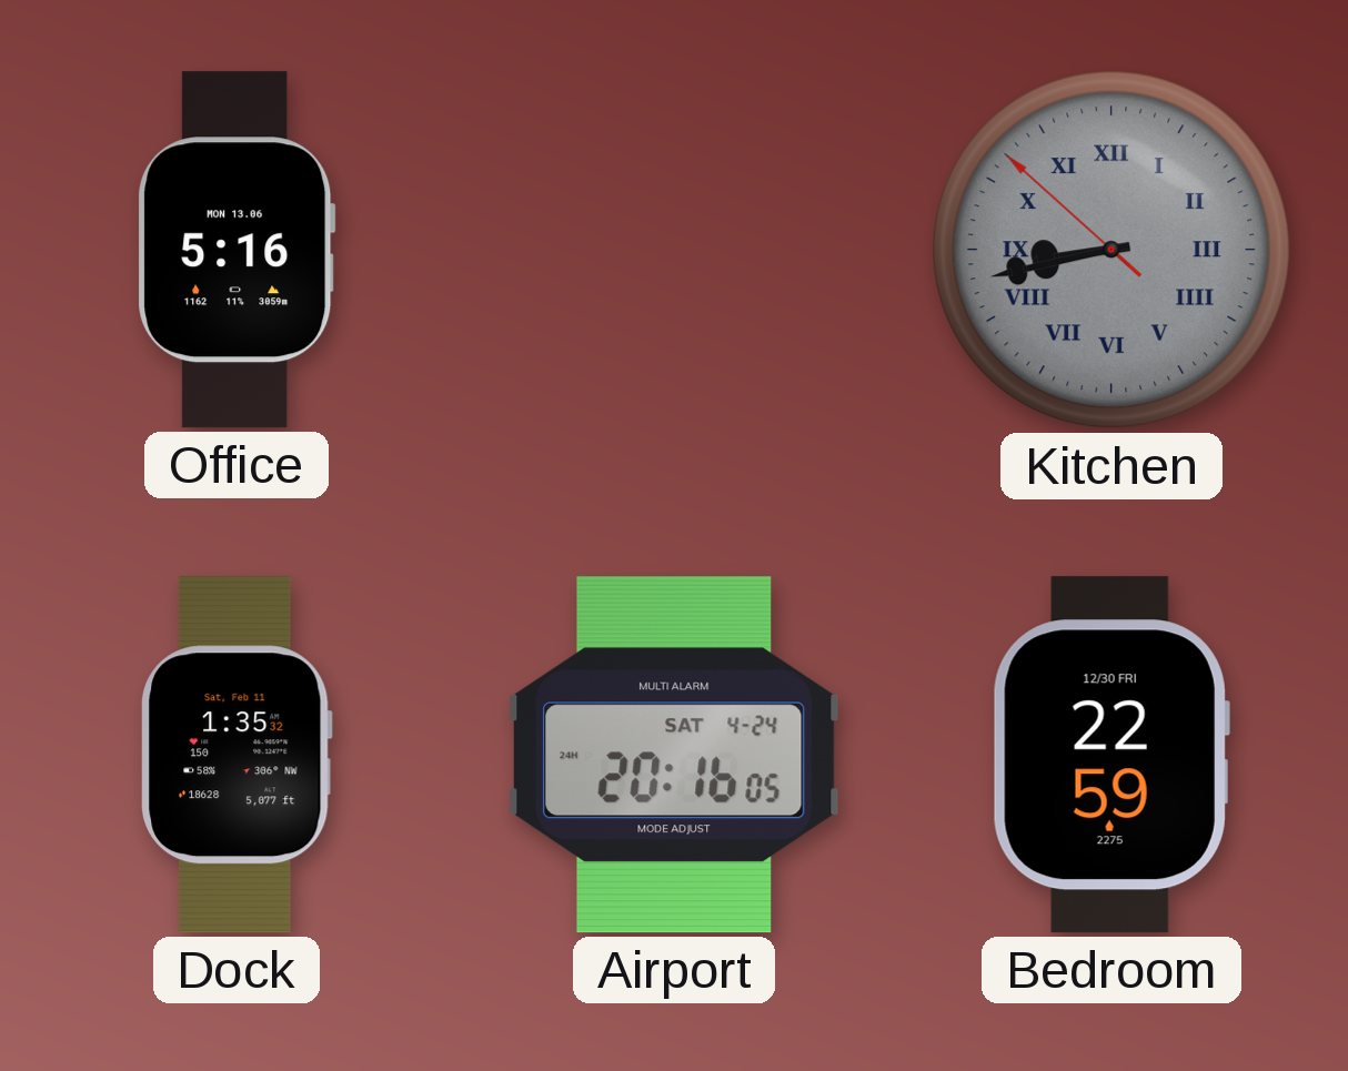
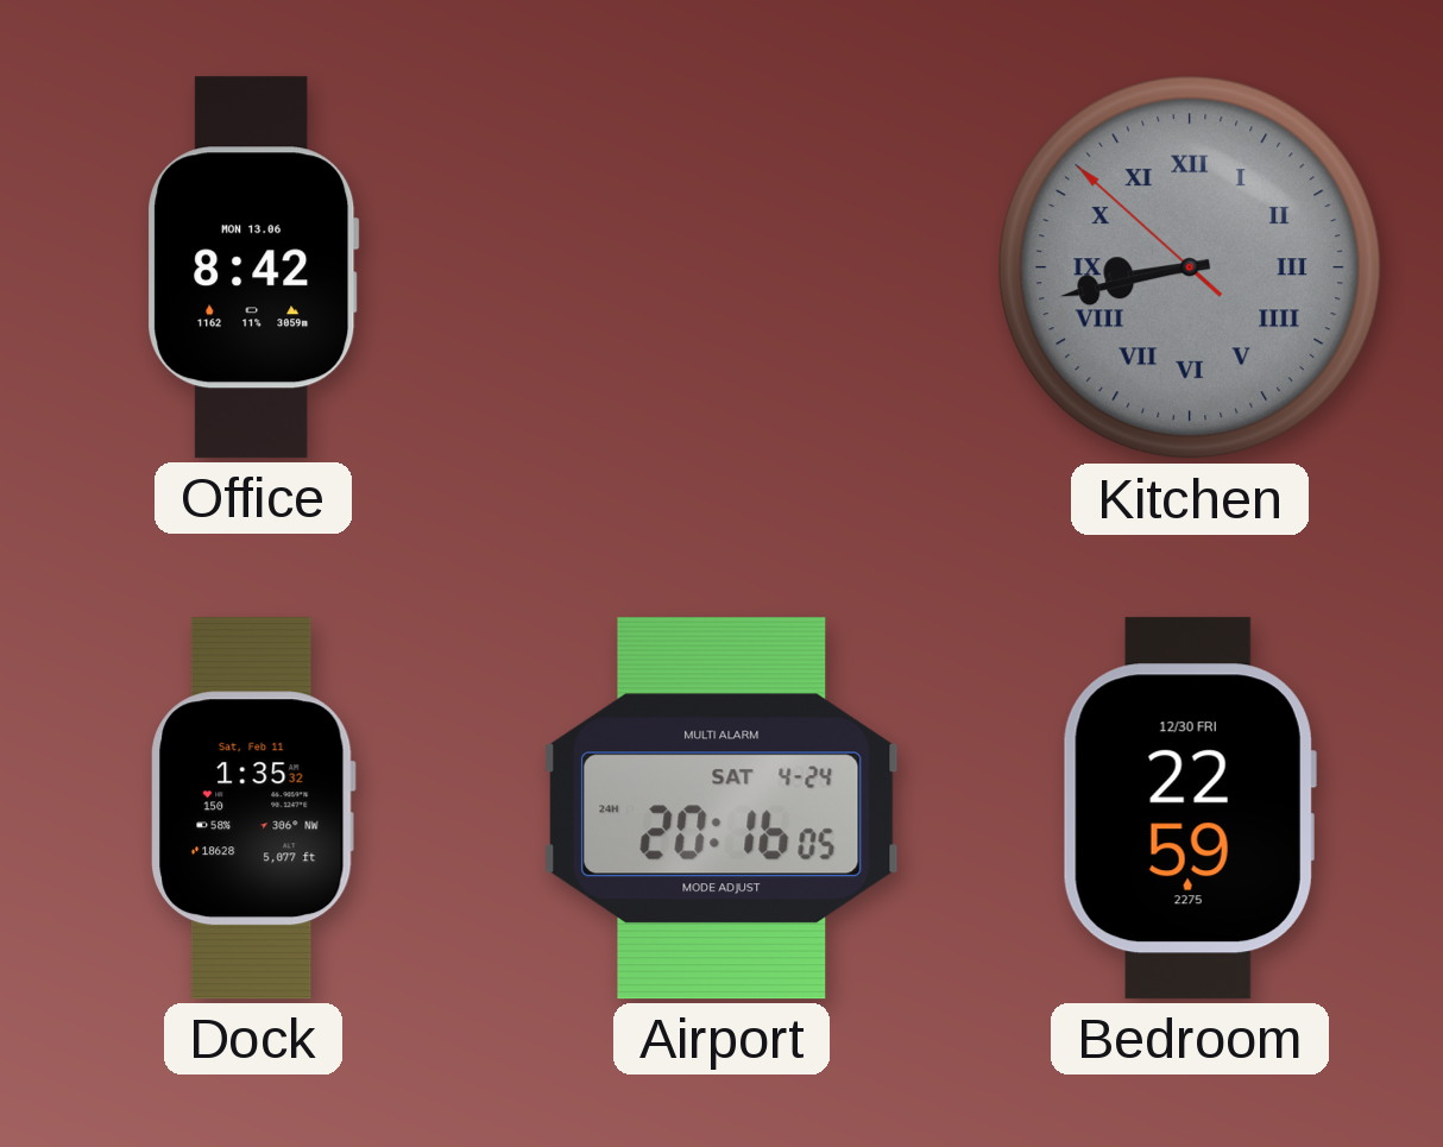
Office: 5:16 -> 8:42 (253, 267)
